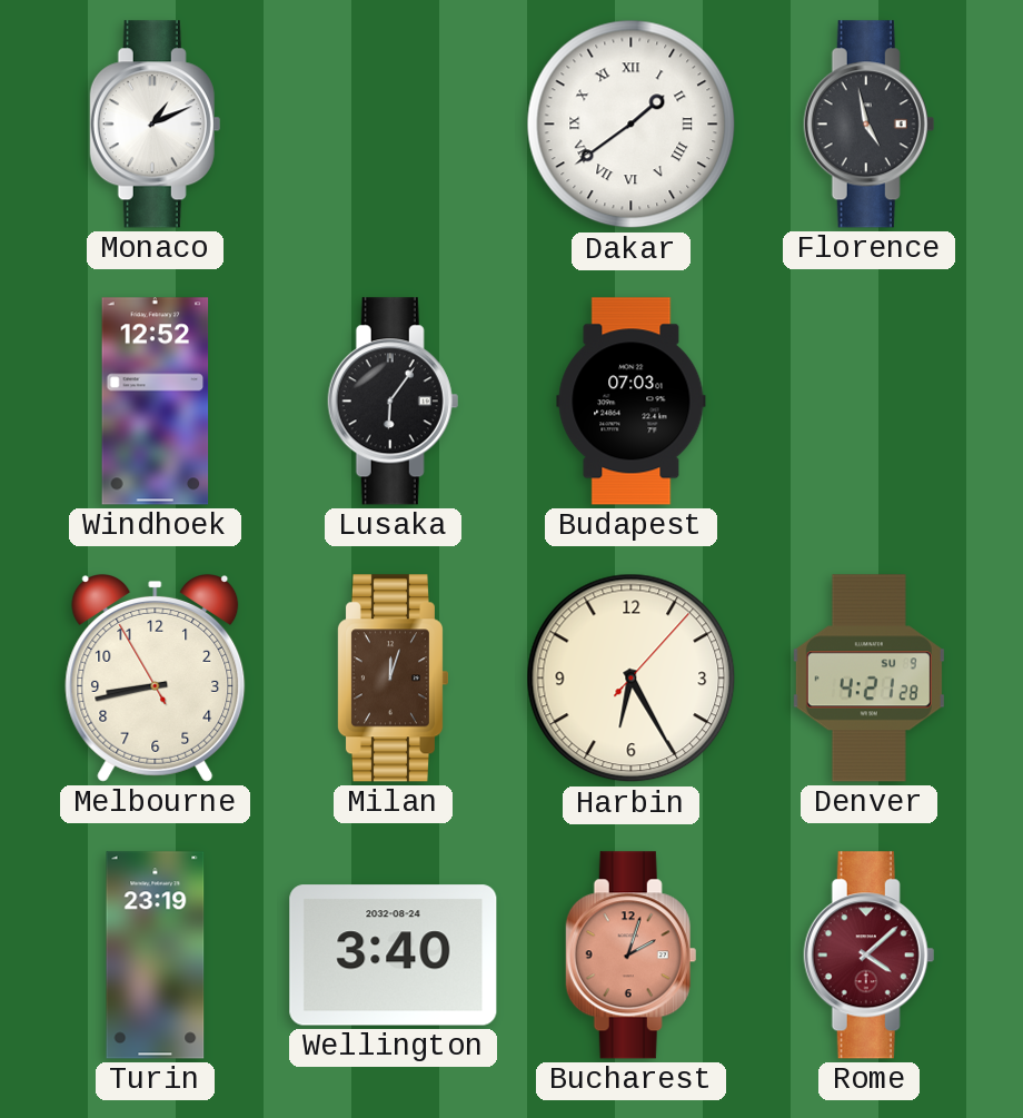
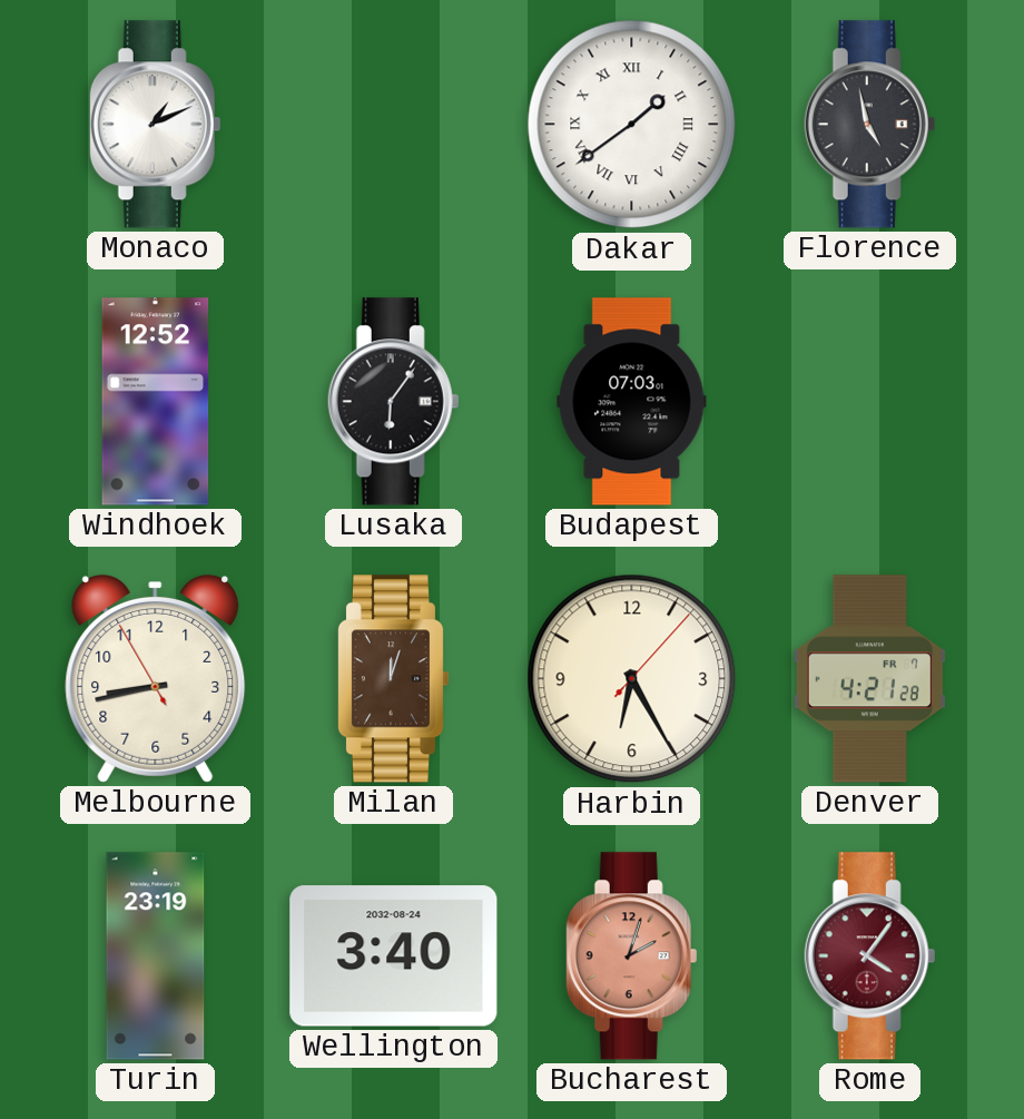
Denver date: SU 9 -> FR 7 (869, 679)
Rome: 4:08 -> 4:06 (870, 956)
